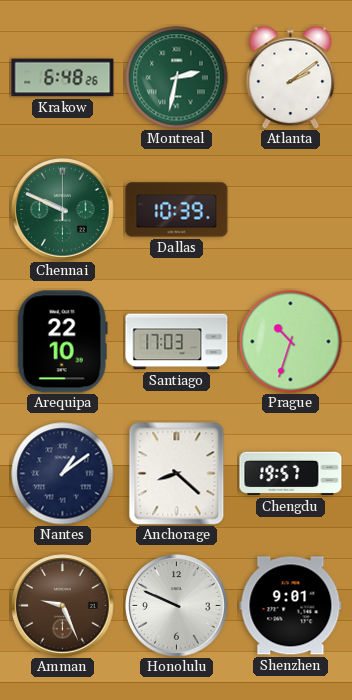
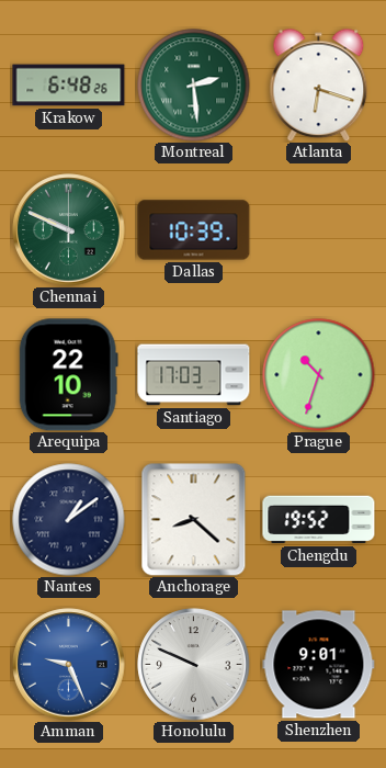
Montreal: 2:32 -> 2:29 (194, 86)
Atlanta: 2:09 -> 6:18 (319, 84)
Chengdu: 19:57 -> 19:52 (319, 520)
Amman dial: brown -> blue (69, 665)
